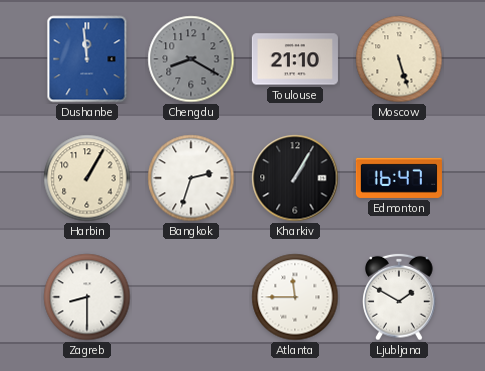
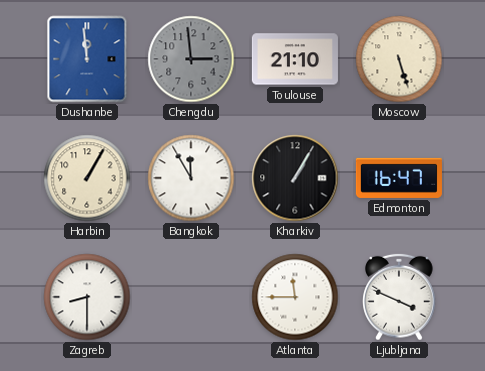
Chengdu: 8:20 -> 2:59 (191, 59)
Bangkok: 2:33 -> 11:55 (191, 178)
Ljubljana: 1:50 -> 3:49 (399, 297)
